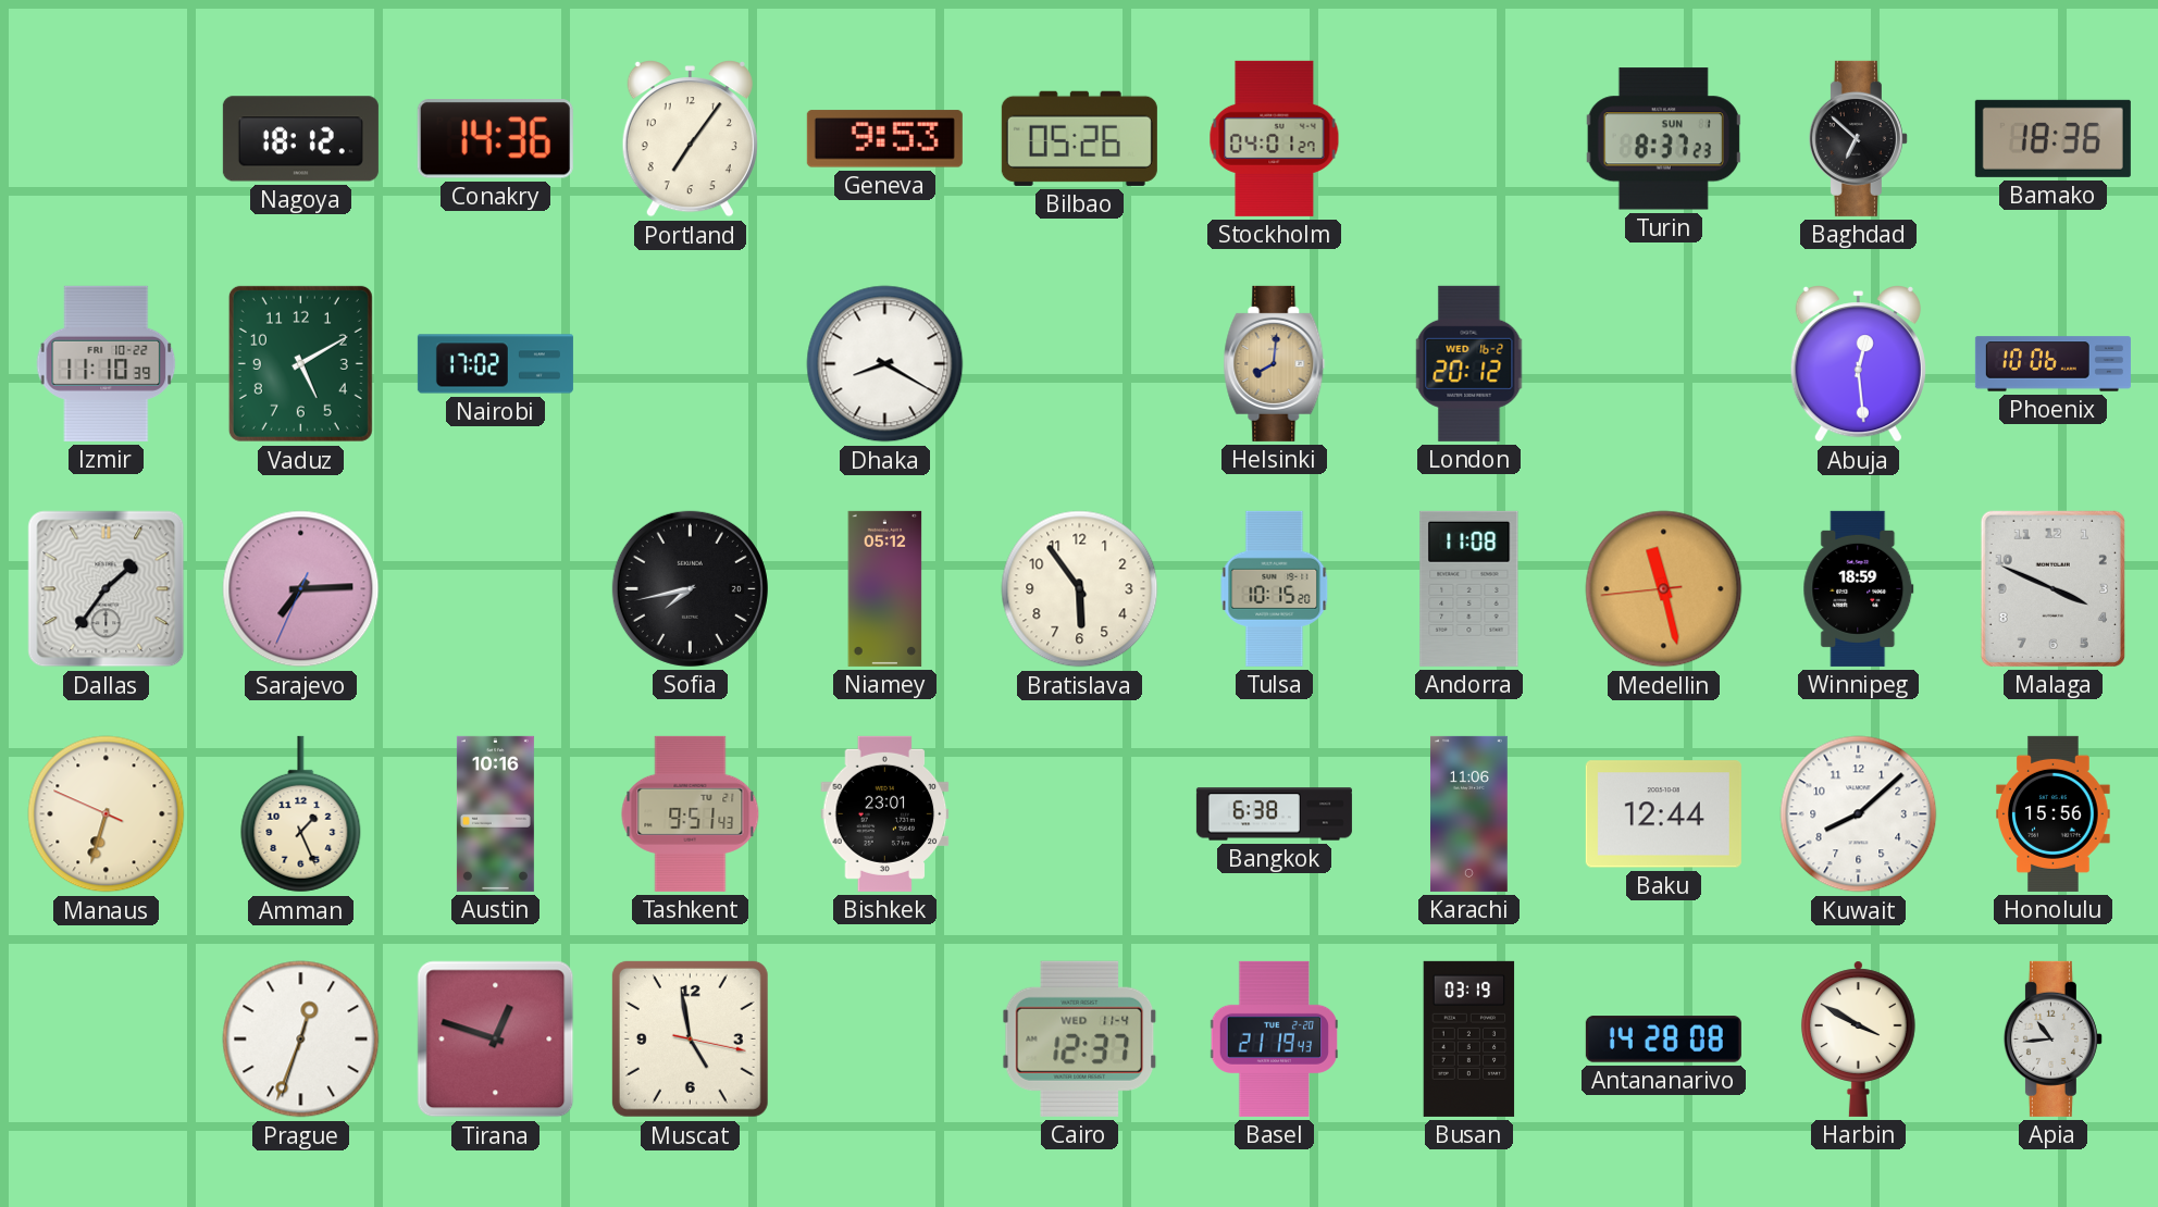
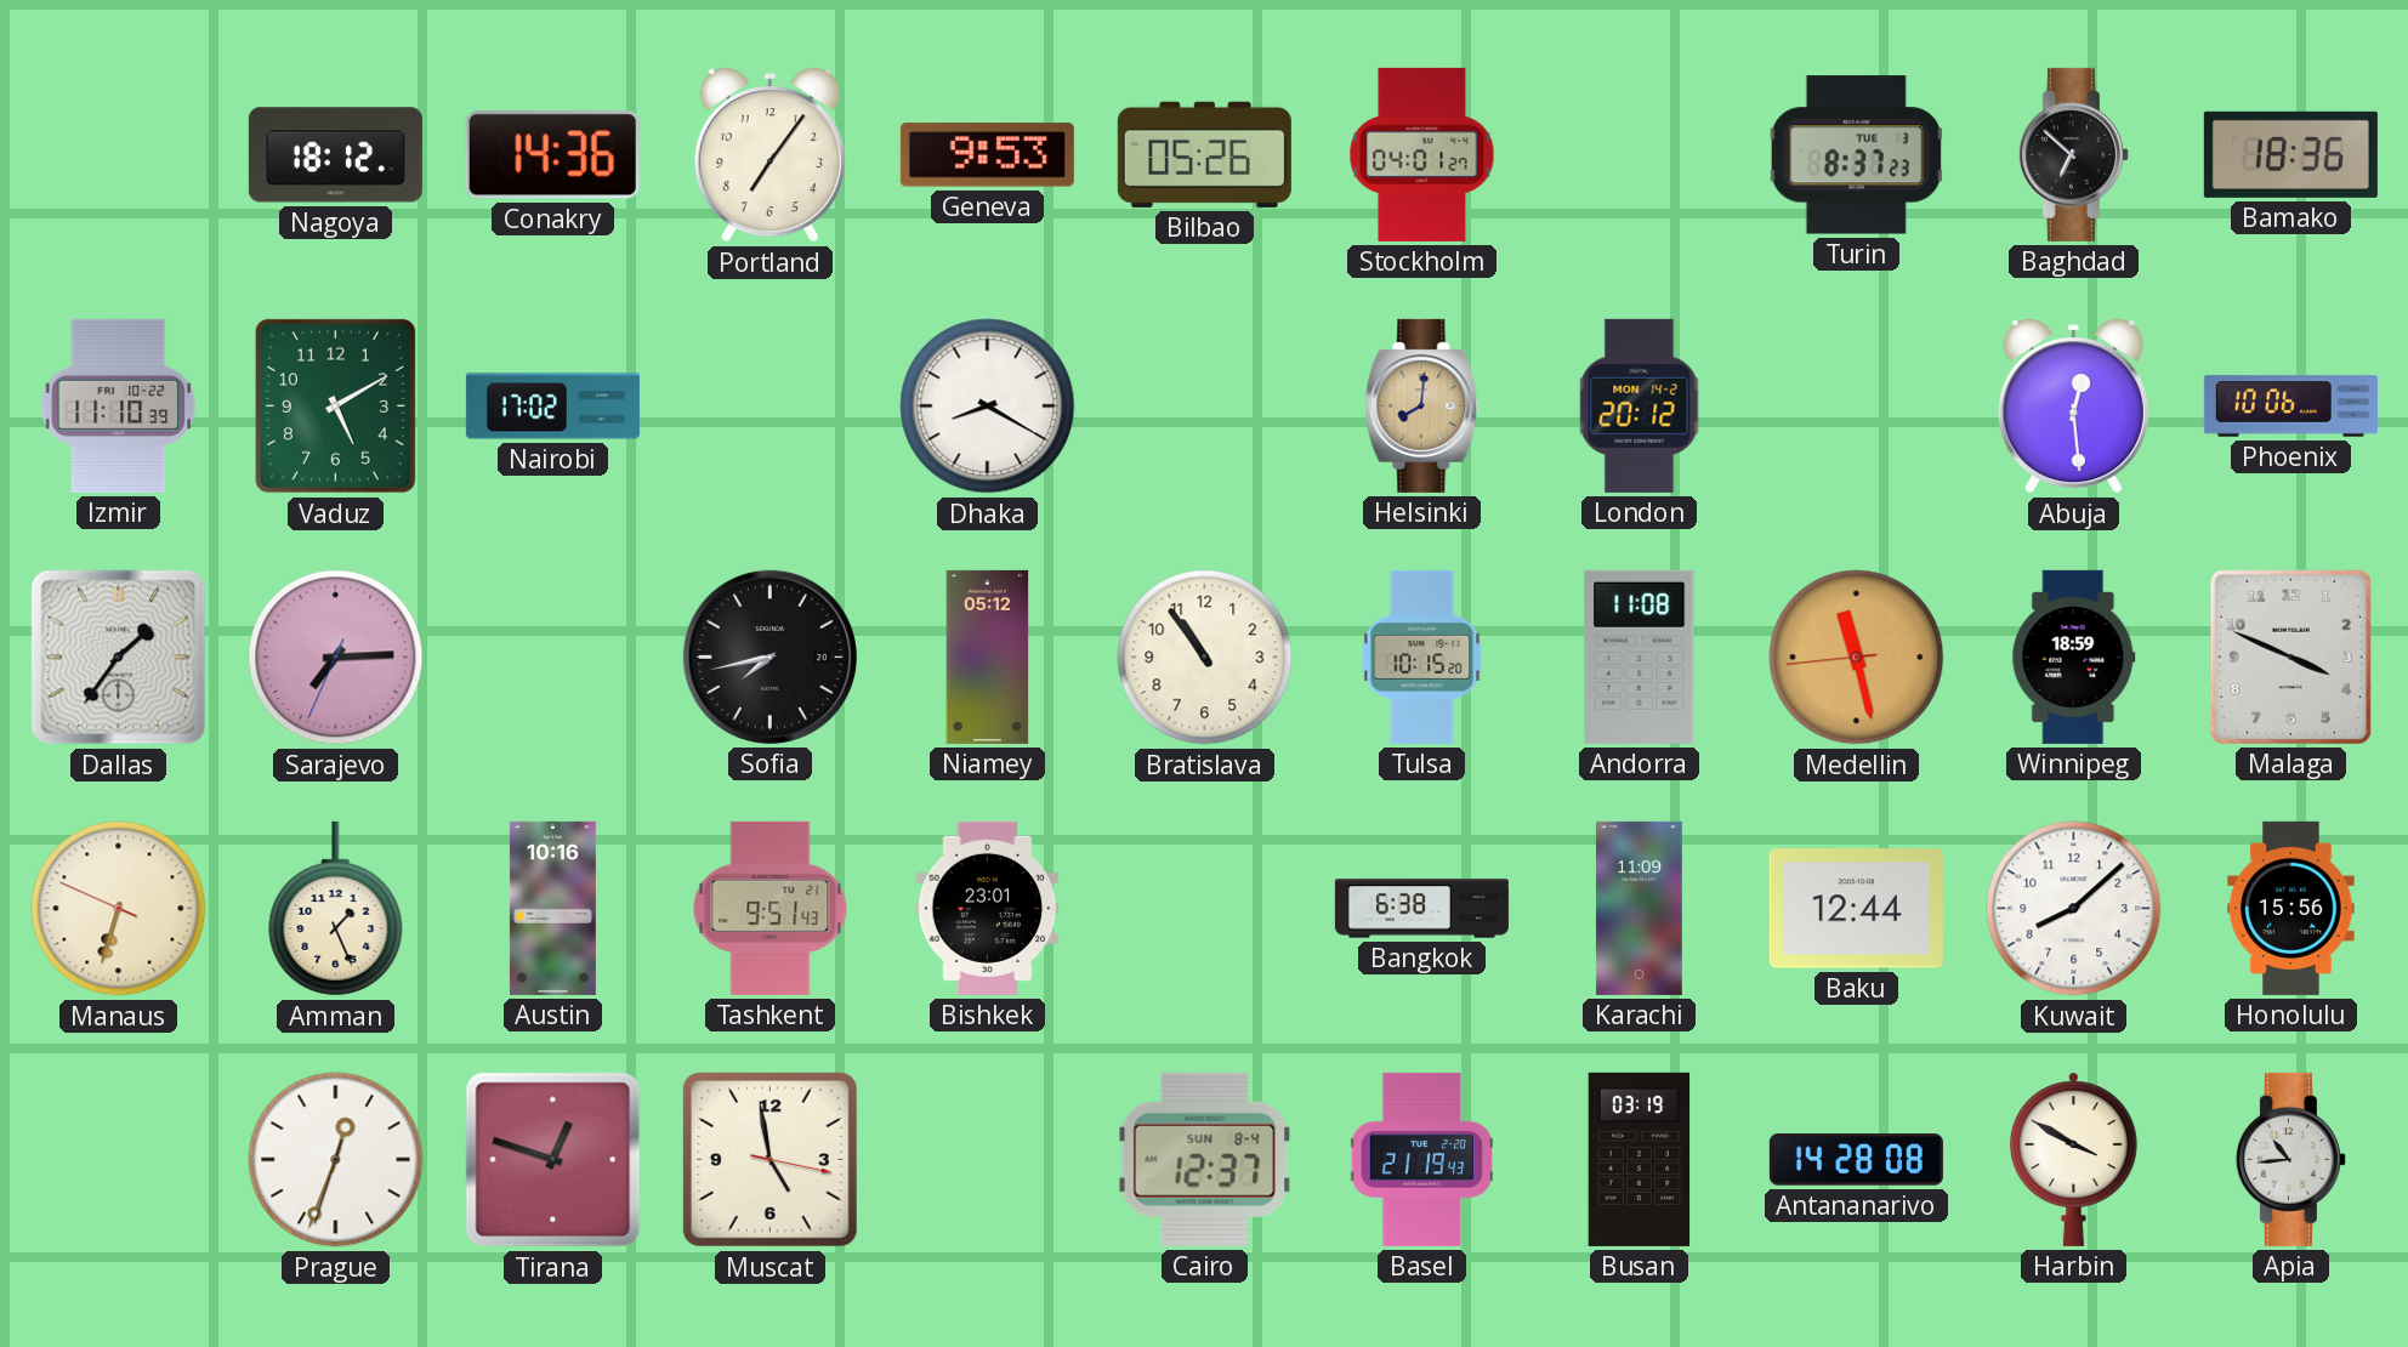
Turin date: SUN 1 -> TUE 3 (1856, 155)
London date: WED 16-2 -> MON 14-2 (1640, 405)
Bratislava: 5:54 -> 10:54 (1205, 658)
Karachi: 11:06 -> 11:09 (1639, 908)
Cairo date: WED 11-4 -> SUN 8-4 (1205, 1159)
